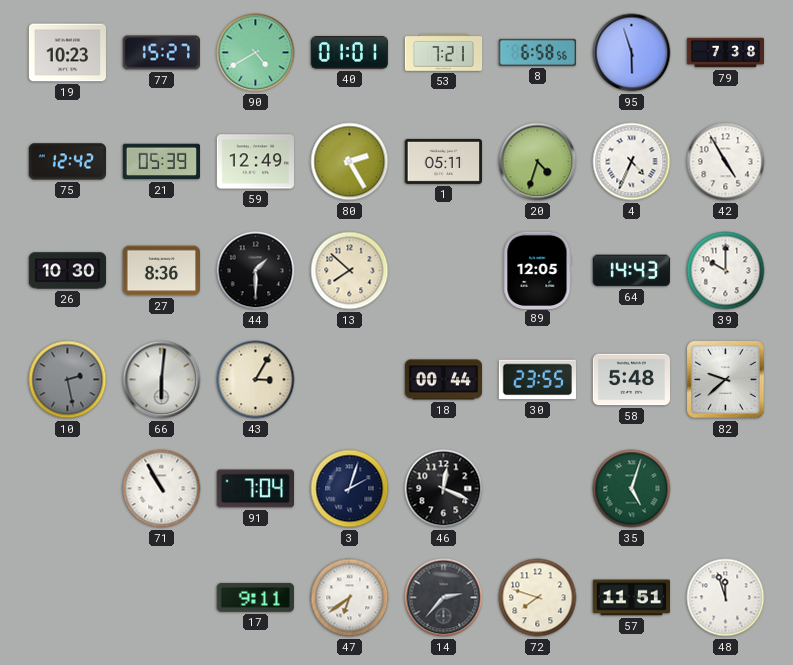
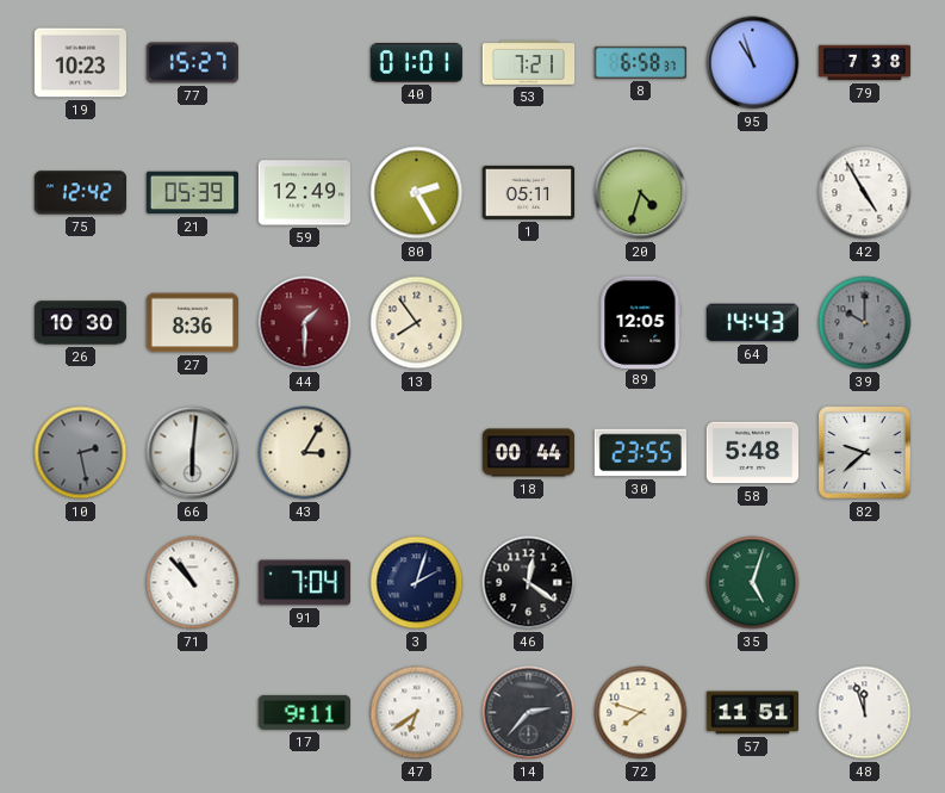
90: 4:40 -> none (256, 53)
8: 6:58:56 -> 6:58:37 (640, 62)
95: 5:57 -> 10:57 (753, 63)
4: 4:34 -> none (632, 162)
44 dial: black -> burgundy (305, 323)
13: 7:52 -> 7:54 (417, 323)
39 dial: white -> grey (865, 323)
71: 10:55 -> 10:53 (193, 583)
46: 12:19 -> 12:21 (529, 583)
